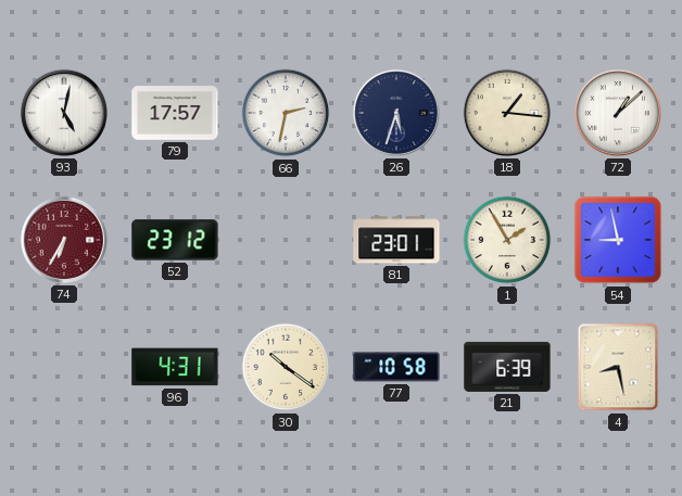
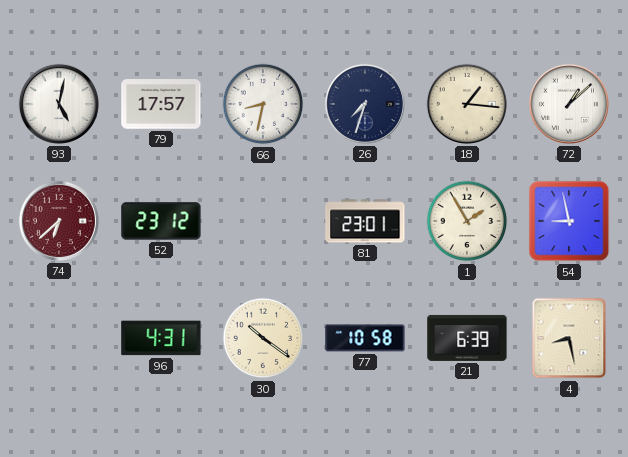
66: 2:32 -> 8:32 (263, 104)
26: 5:33 -> 7:33 (365, 104)
74: 6:35 -> 6:38 (59, 221)
